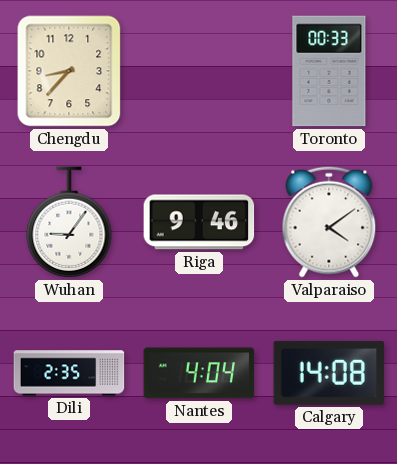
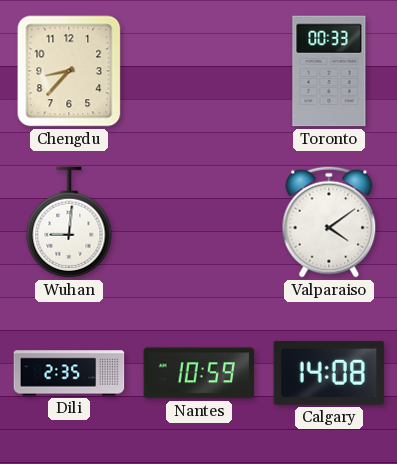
Wuhan: 9:06 -> 9:01 (69, 222)
Riga: 9:46 -> none (199, 222)
Nantes: 4:04 -> 10:59 (199, 373)
